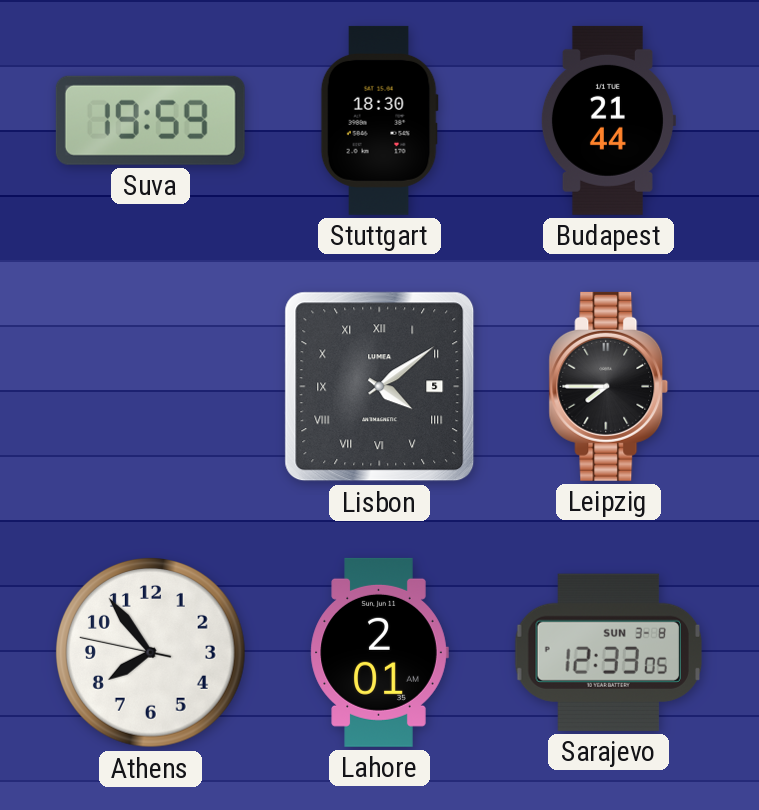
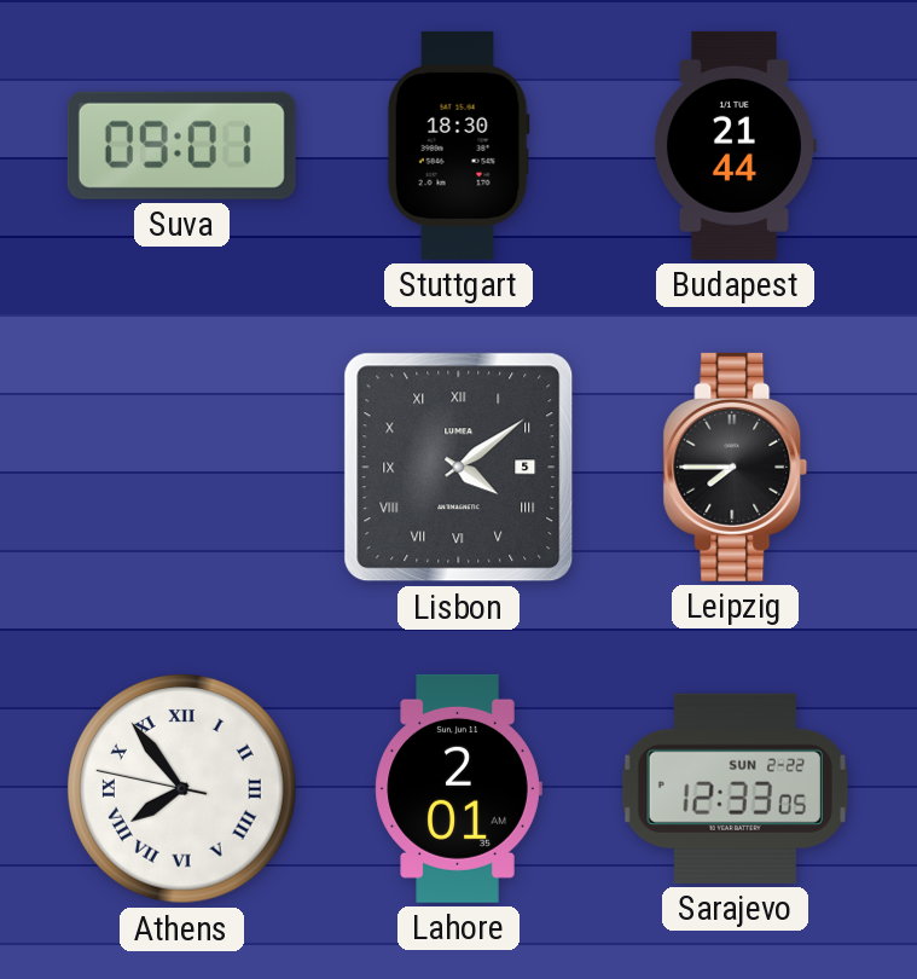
Suva: 19:59 -> 09:01 (181, 145)
Athens numerals: Arabic -> Roman (182, 789)
Sarajevo date: SUN 3-8 -> SUN 2-22 (735, 788)
